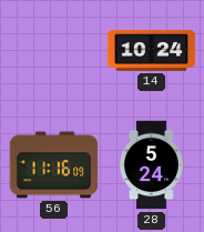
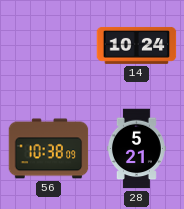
56: 11:16 -> 10:38 (49, 149)
28: 5:24 -> 5:21 (136, 149)
